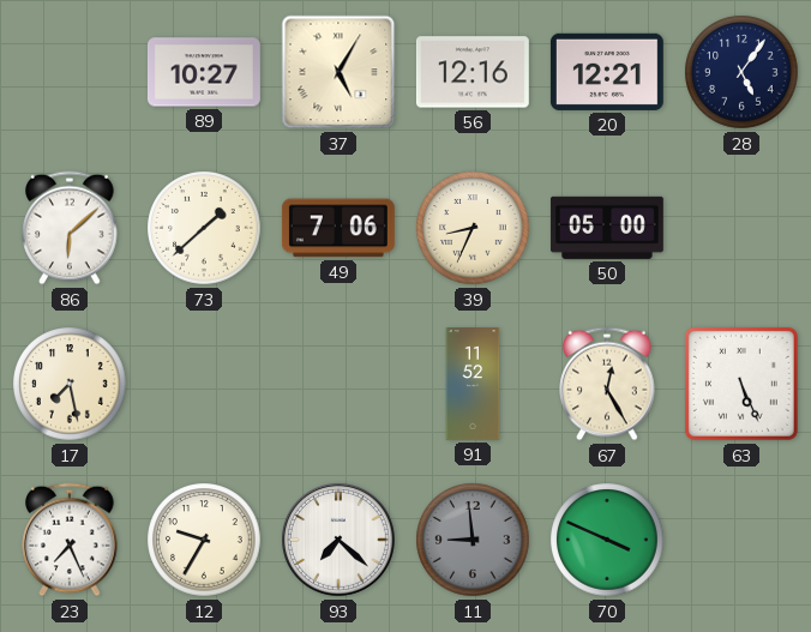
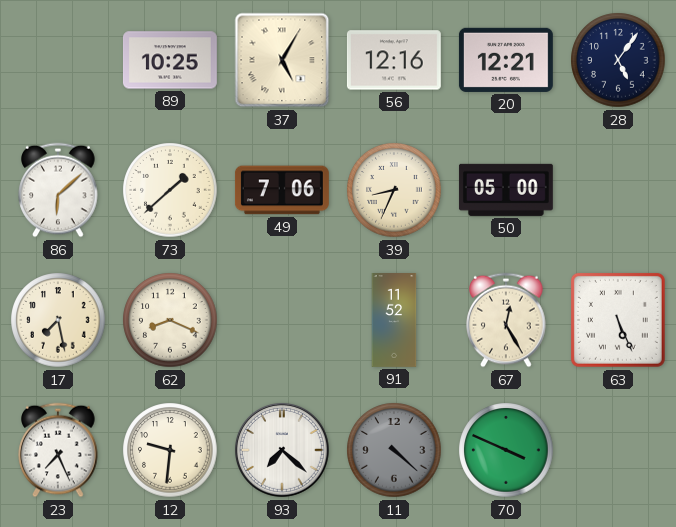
89: 10:27 -> 10:25 (170, 60)
62: none -> 8:19 (170, 320)
12: 9:35 -> 9:31 (170, 450)
11: 8:59 -> 4:22 (394, 450)
